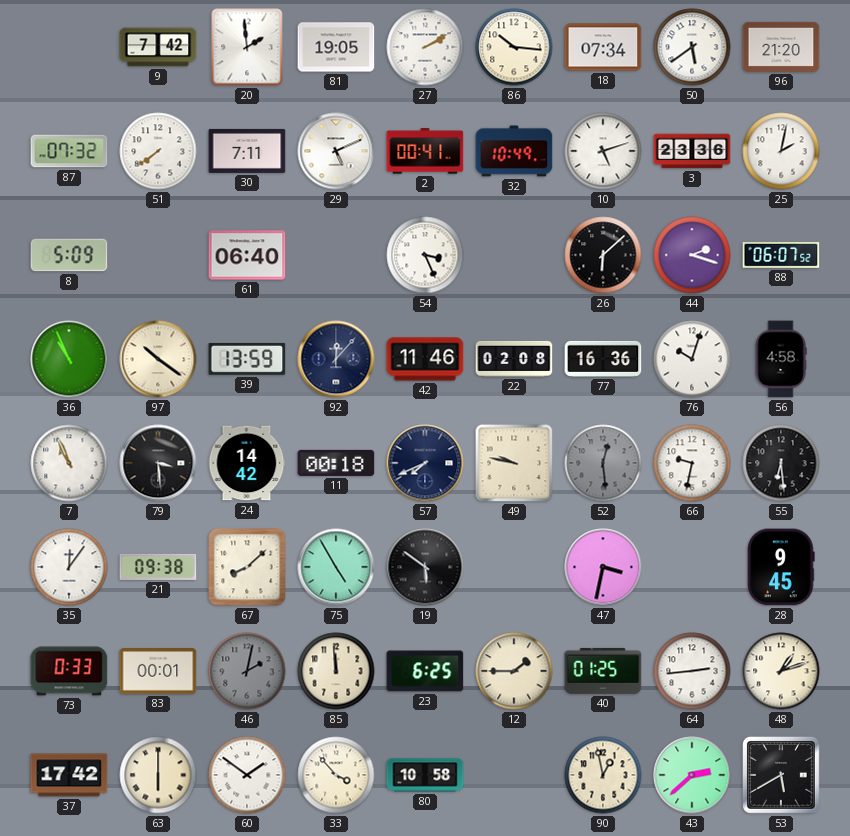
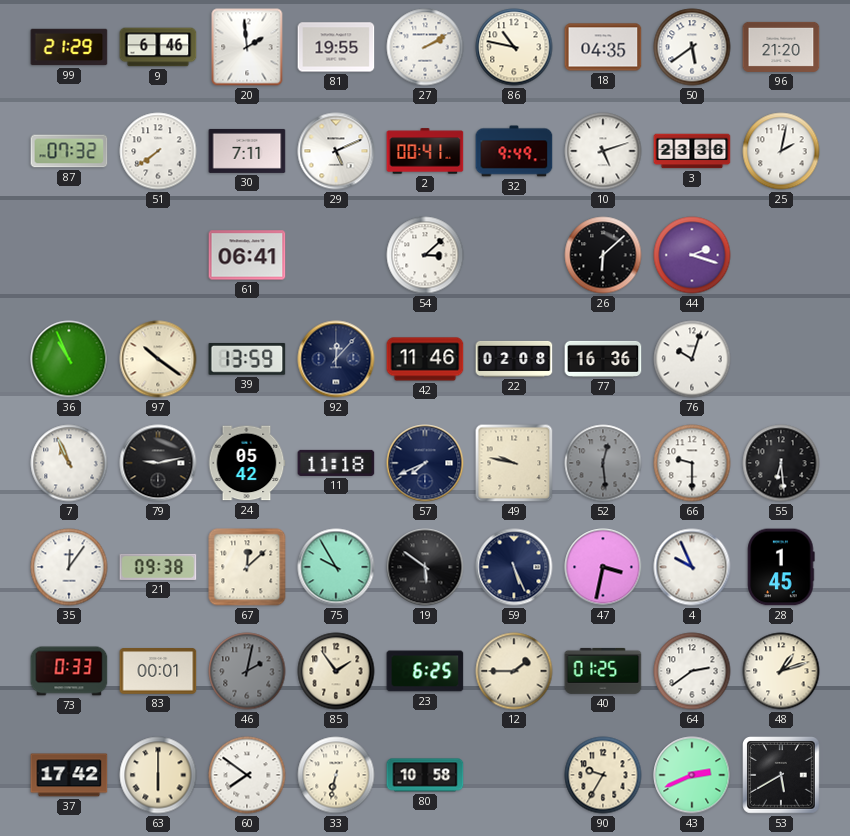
99: none -> 21:29 (69, 47)
9: 7:42 -> 6:46 (158, 47)
81: 19:05 -> 19:55 (336, 47)
86: 10:16 -> 10:47 (514, 47)
18: 07:34 -> 04:35 (603, 47)
32: 10:49 -> 9:49 (514, 151)
8: 5:09 -> none (69, 255)
61: 06:40 -> 06:41 (247, 255)
54: 3:26 -> 3:08 (425, 255)
88: 06:07 -> none (781, 255)
56: 4:58 -> none (781, 359)
79: 3:29 -> 9:13 (158, 463)
24: 14:42 -> 05:42 (247, 463)
11: 00:18 -> 11:18 (336, 463)
66: 9:32 -> 9:30 (692, 463)
67: 8:08 -> 12:08 (247, 567)
75: 4:55 -> 9:55 (336, 567)
59: none -> 5:26 (514, 567)
4: none -> 9:56 (692, 567)
28: 9:45 -> 1:45 (781, 567)
85: 11:59 -> 1:54 (336, 671)
64: 2:44 -> 2:39 (692, 671)
60: 1:51 -> 7:51 (247, 775)
33: 3:53 -> 6:32 (336, 775)
90: 12:58 -> 9:35 (603, 775)
43: 2:38 -> 2:41 (692, 775)
